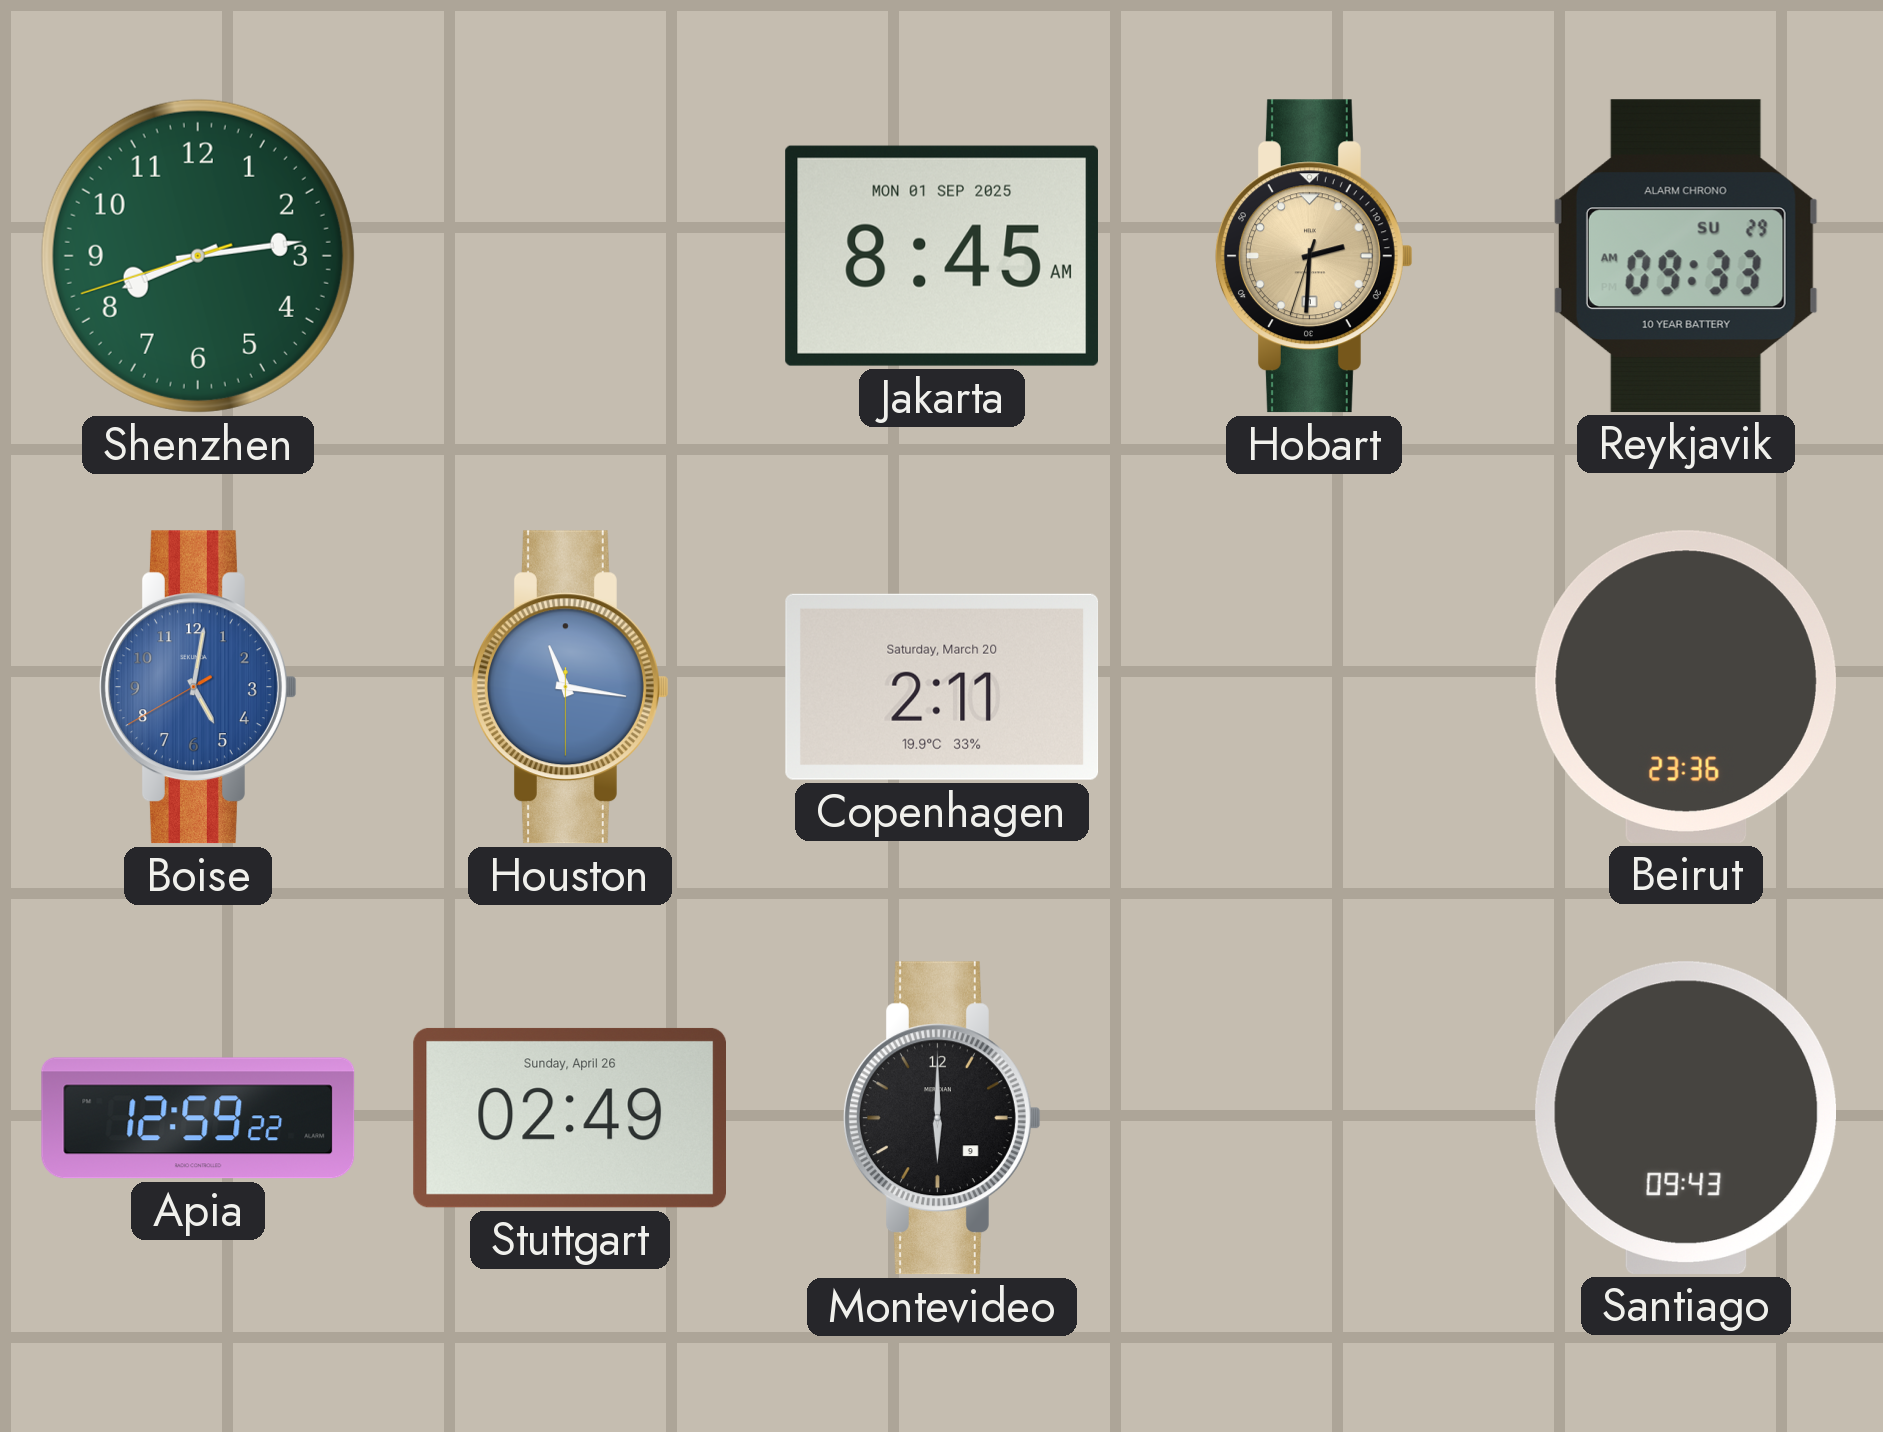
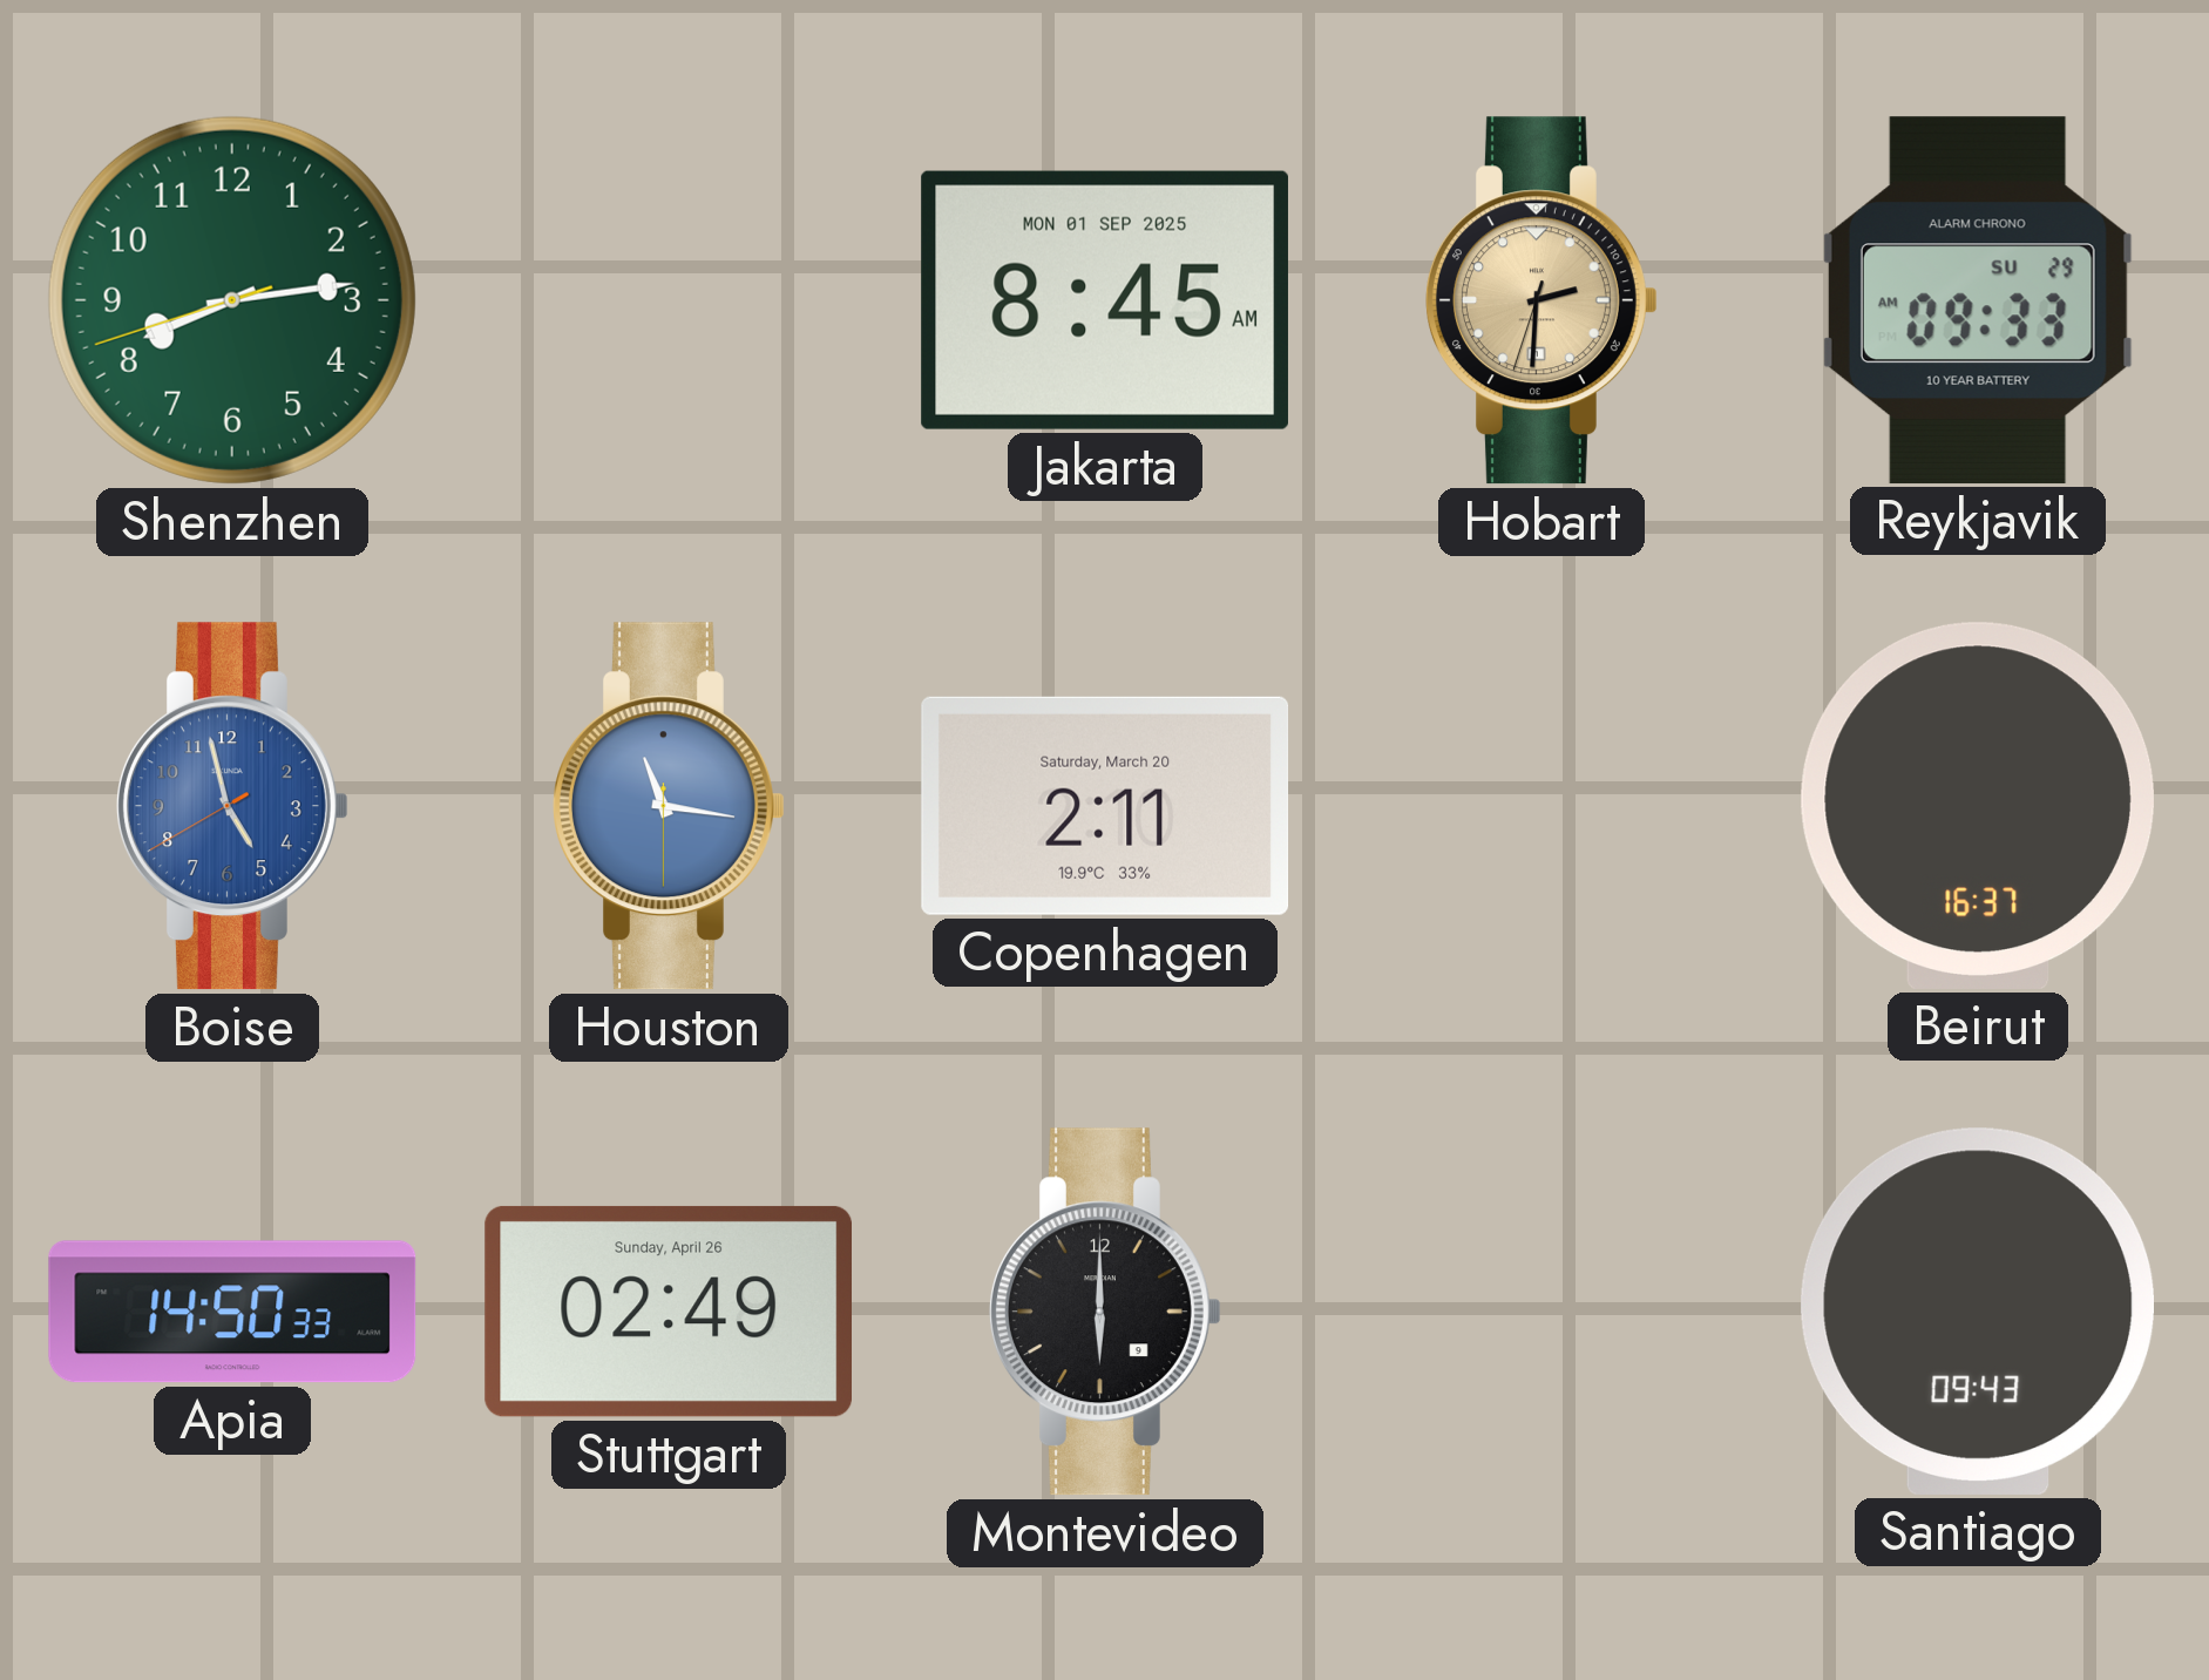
Boise: 5:01 -> 4:57 (233, 806)
Beirut: 23:36 -> 16:37 (1978, 806)
Apia: 12:59 -> 14:50 (232, 1312)
